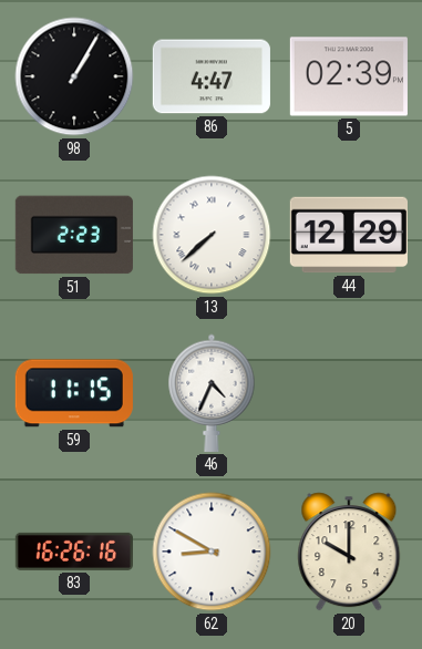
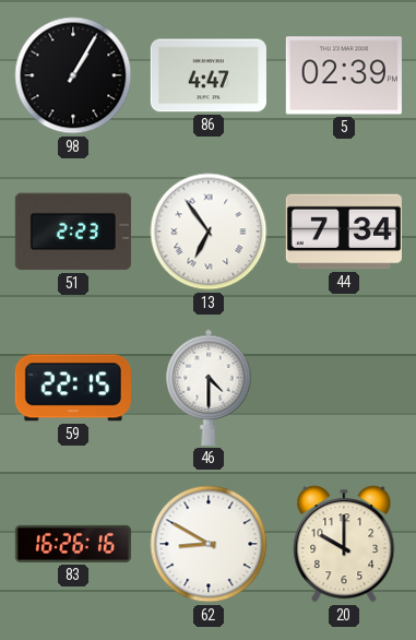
13: 7:38 -> 6:54 (209, 232)
44: 12:29 -> 7:34 (344, 232)
59: 11:15 -> 22:15 (73, 388)
46: 4:34 -> 4:30 (209, 388)
